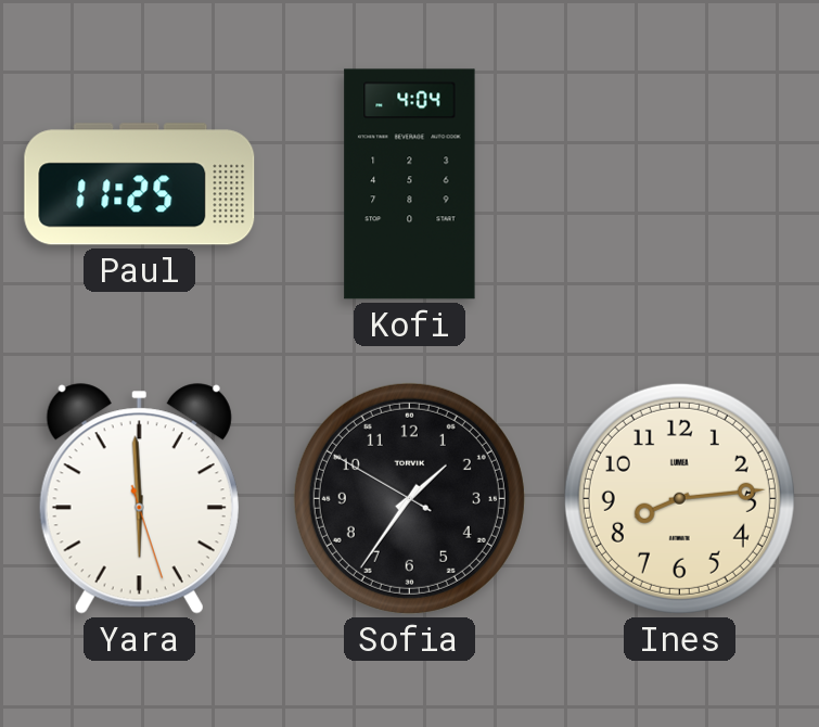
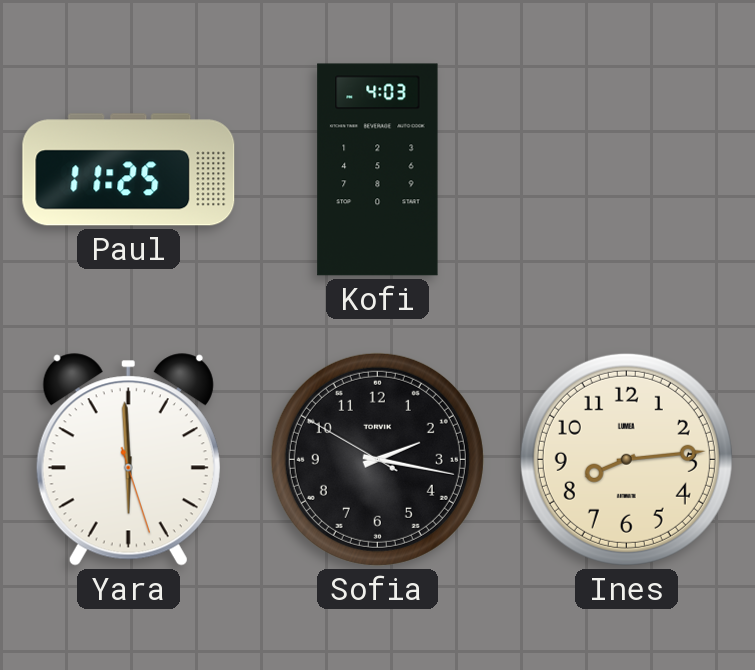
Kofi: 4:04 -> 4:03 (378, 170)
Sofia: 1:35 -> 2:16 (377, 459)
